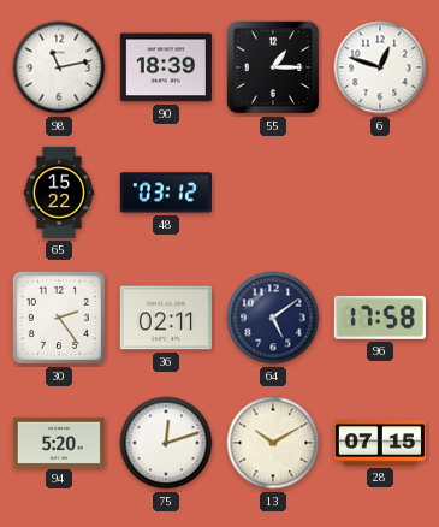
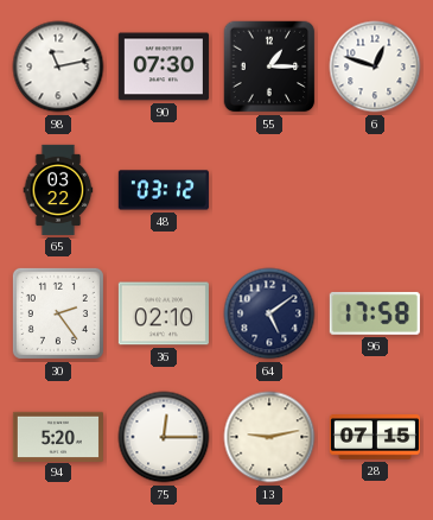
90: 18:39 -> 07:30 (164, 66)
65: 15:22 -> 03:22 (58, 190)
36: 02:11 -> 02:10 (164, 313)
75: 12:12 -> 12:15 (164, 437)
13: 10:10 -> 9:13 (269, 437)
